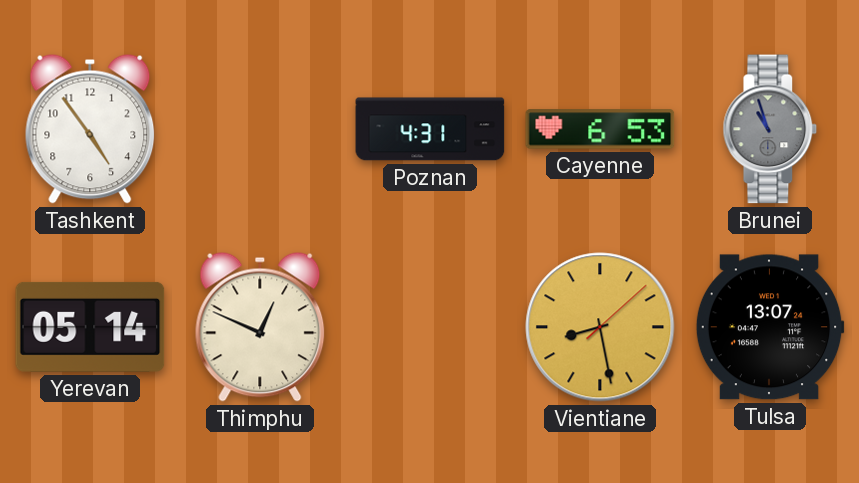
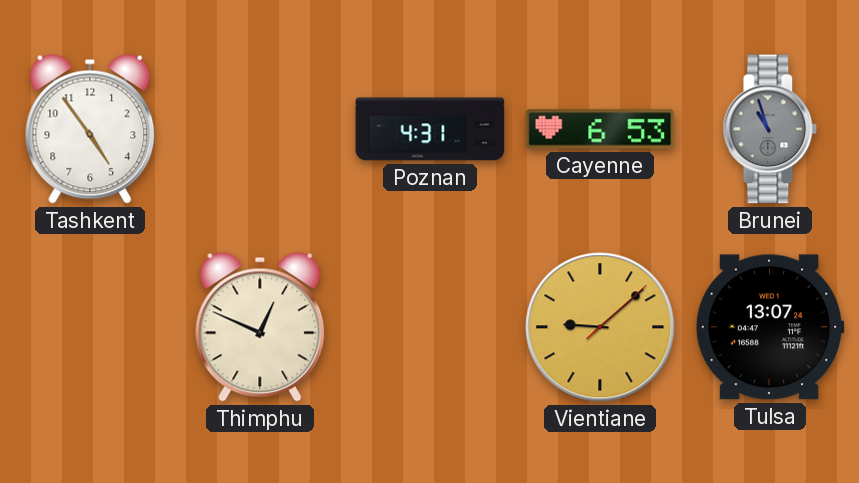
Yerevan: 05:14 -> none (90, 327)
Vientiane: 8:28 -> 9:08 (600, 327)
